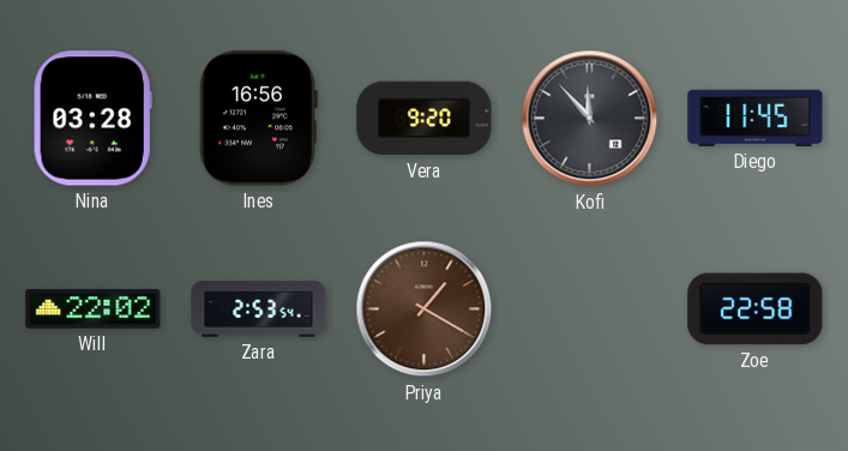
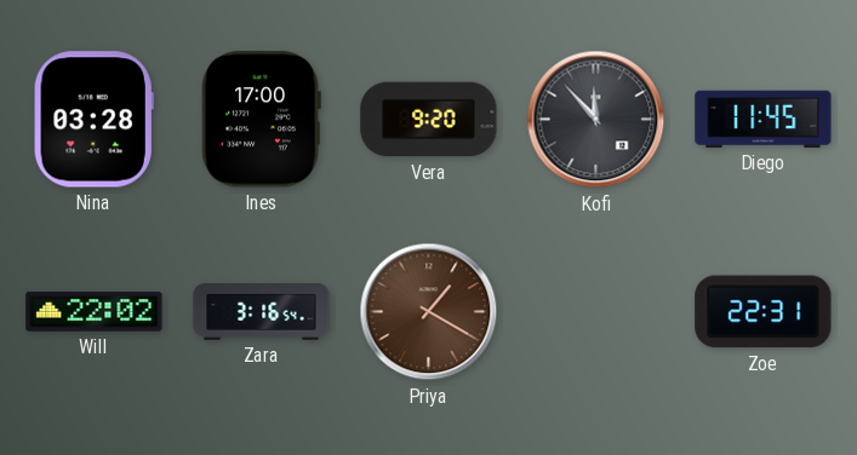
Ines: 16:56 -> 17:00 (261, 120)
Zara: 2:53 -> 3:16 (262, 312)
Zoe: 22:58 -> 22:31 (764, 312)
